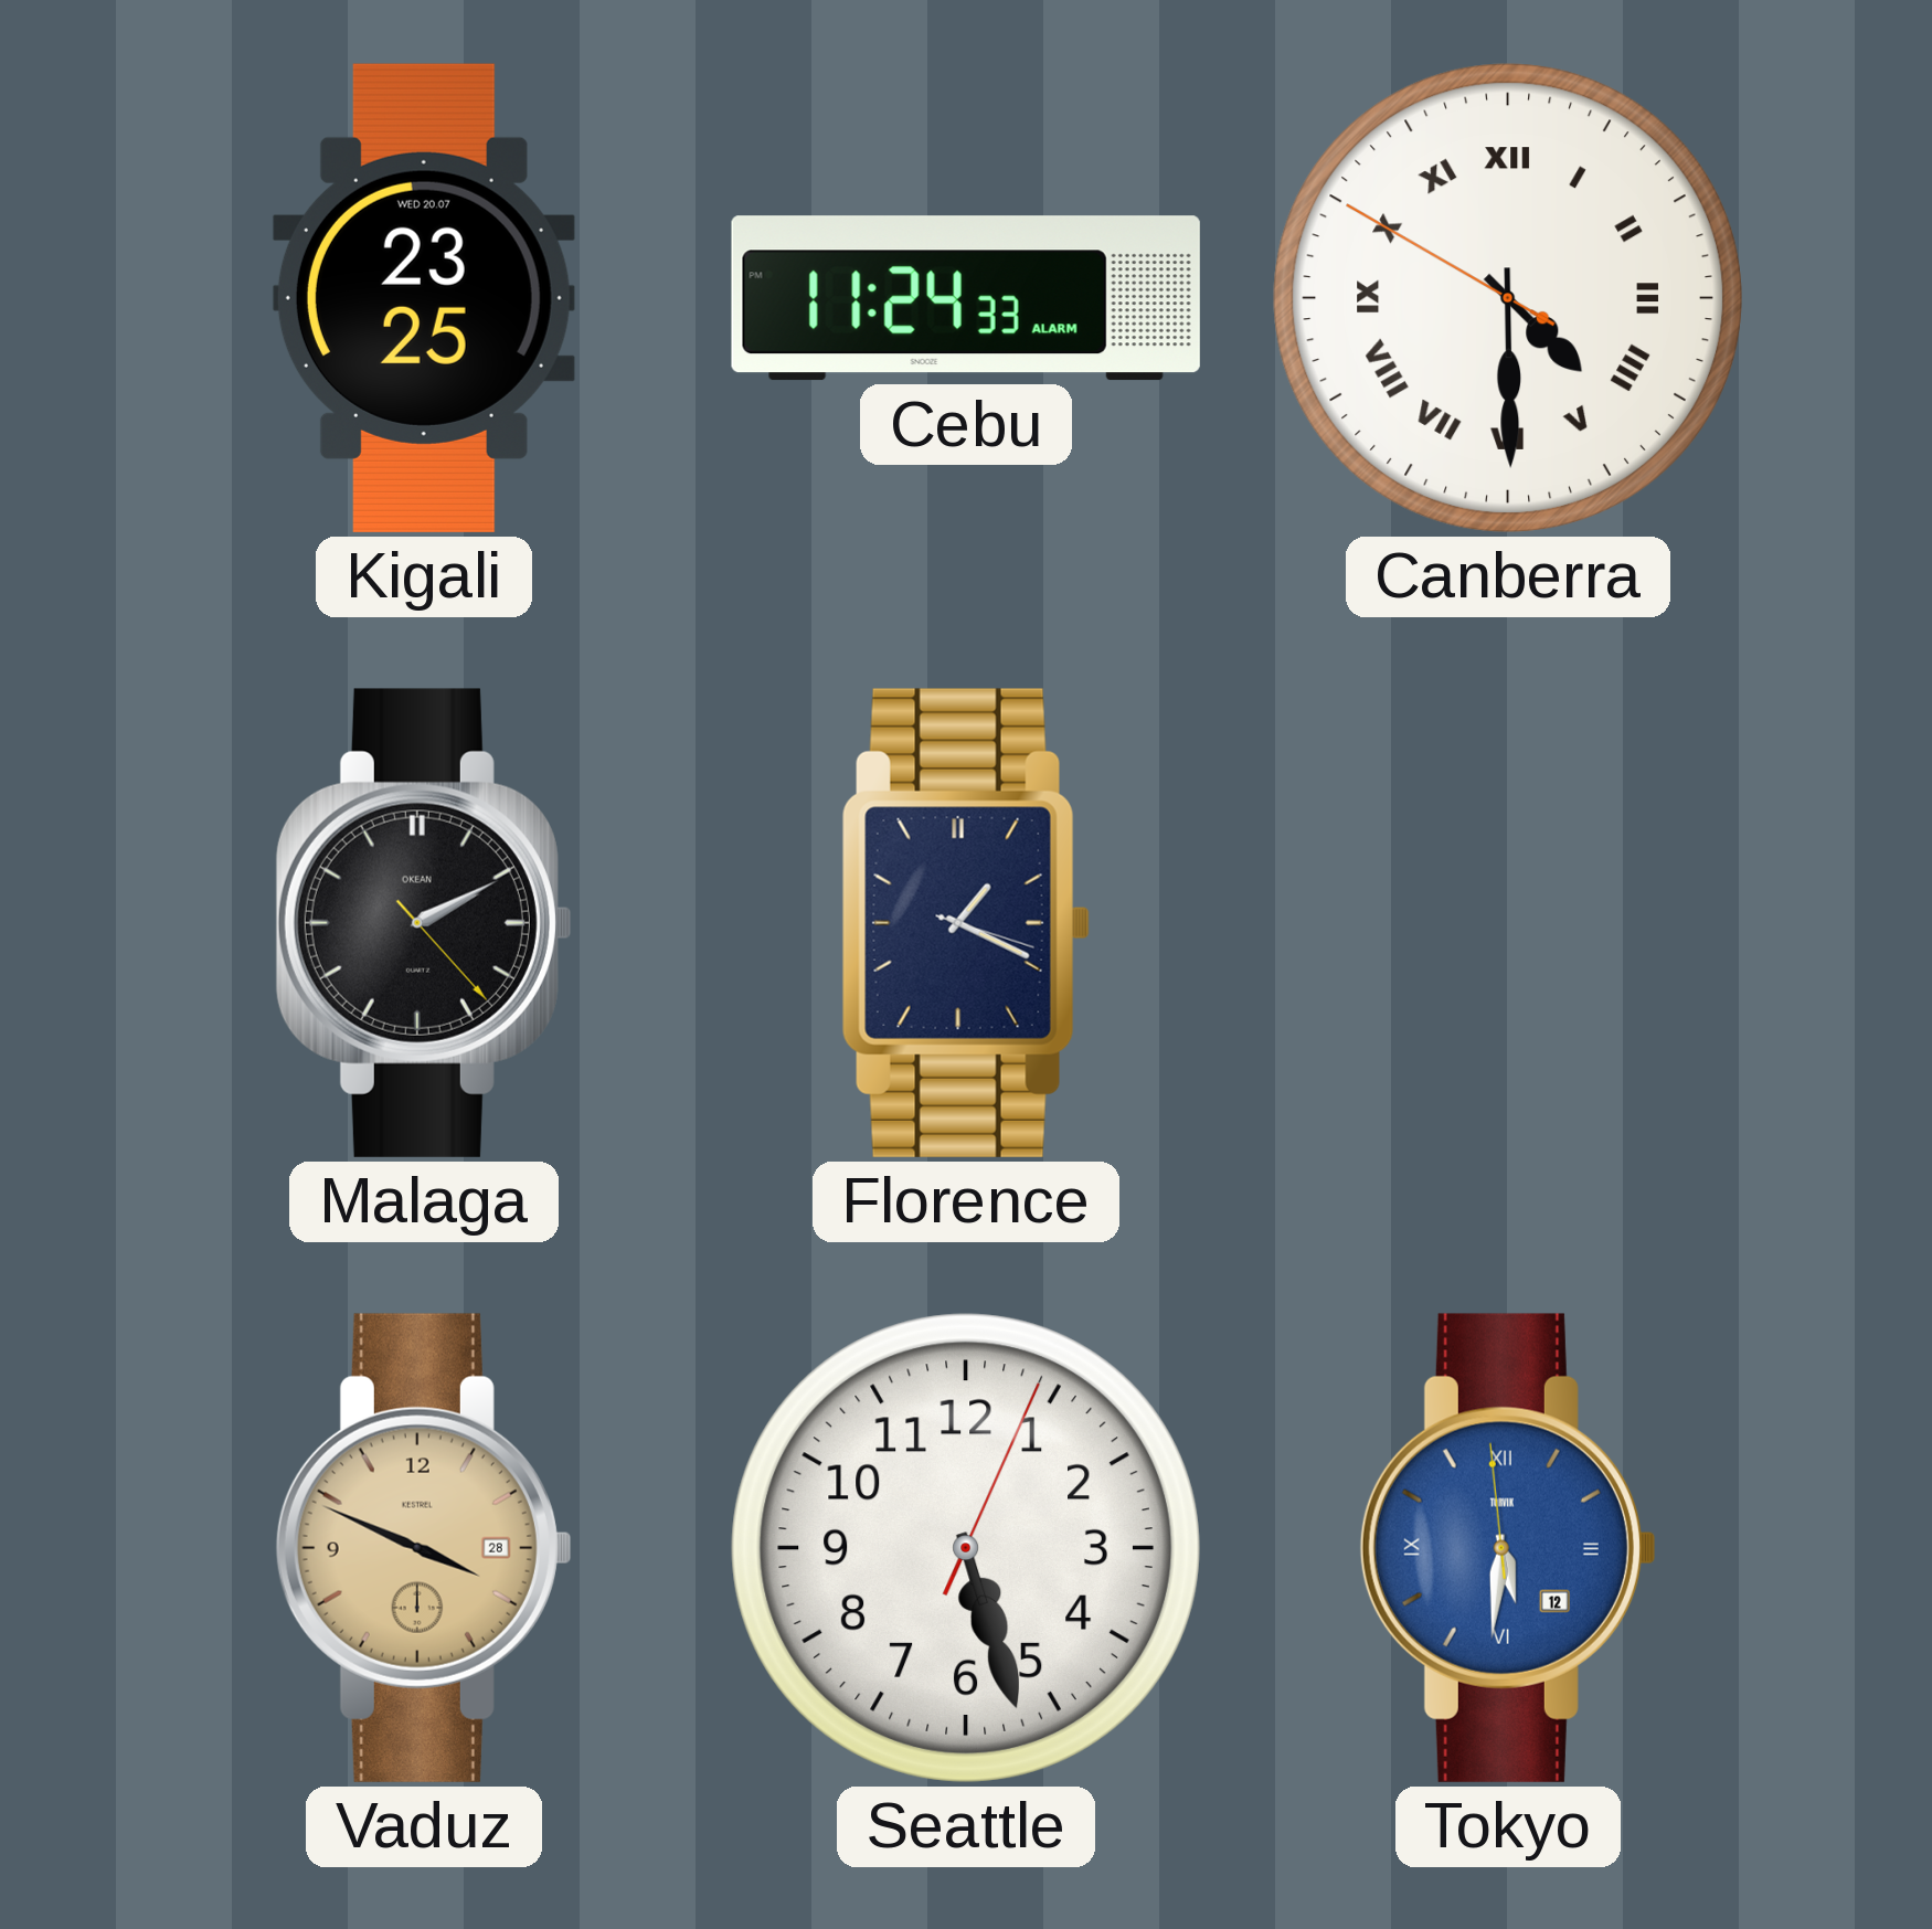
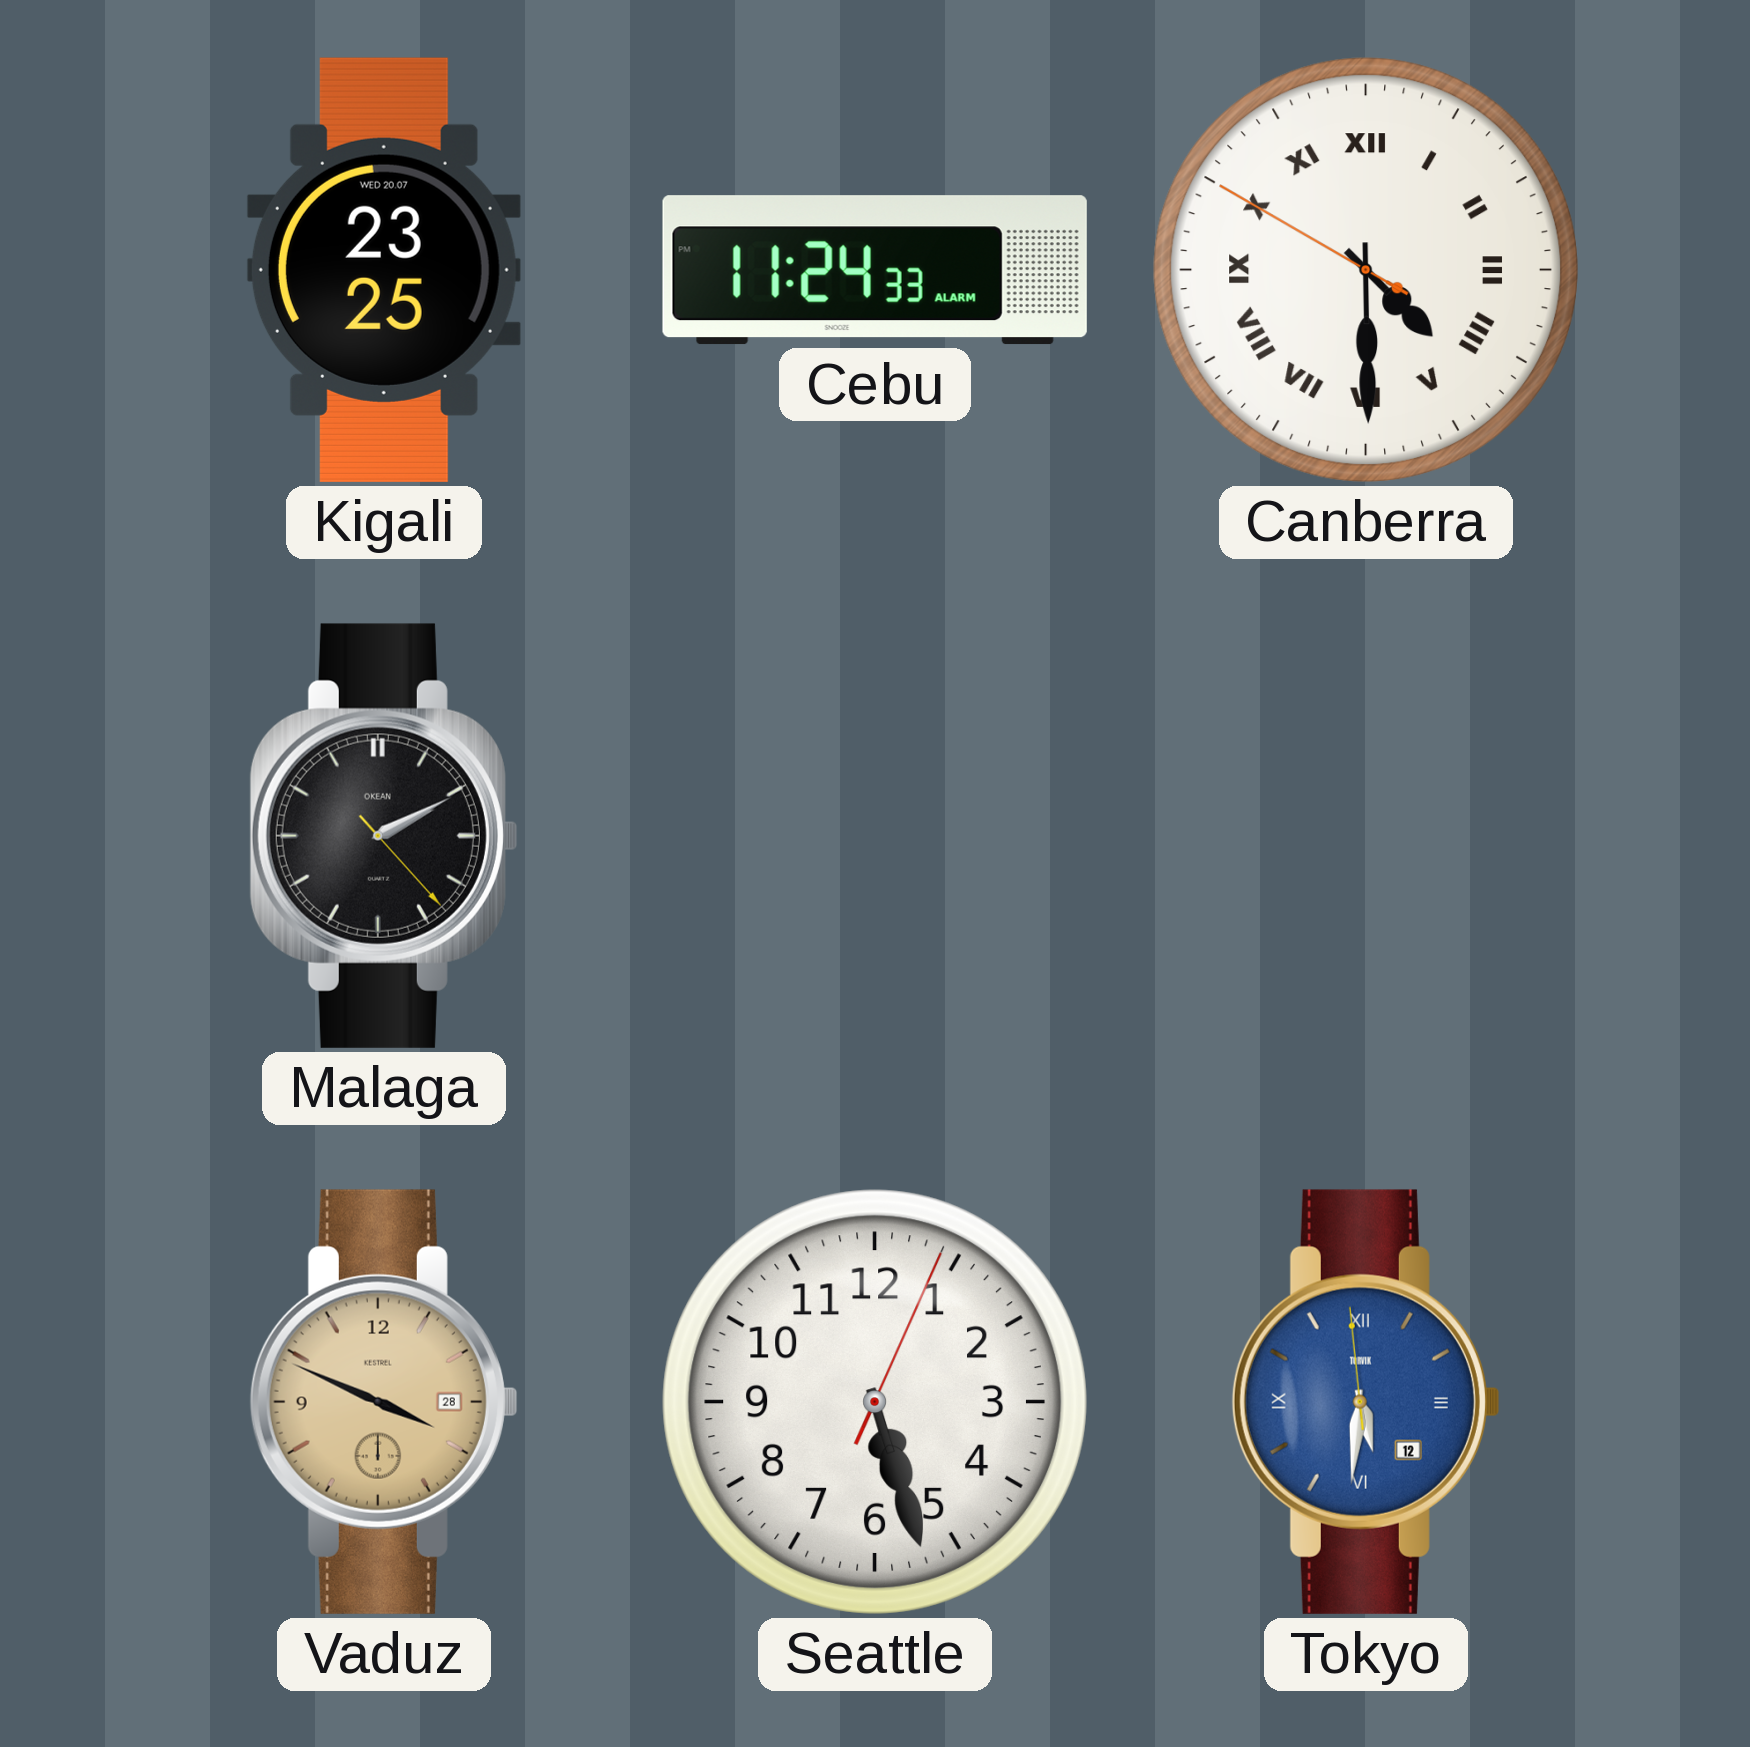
Florence: 1:19 -> none (966, 923)
